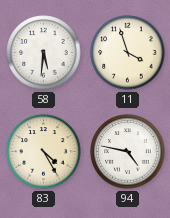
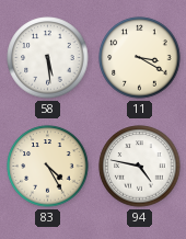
58: 5:31 -> 5:29 (48, 58)
11: 3:57 -> 3:20 (140, 58)
